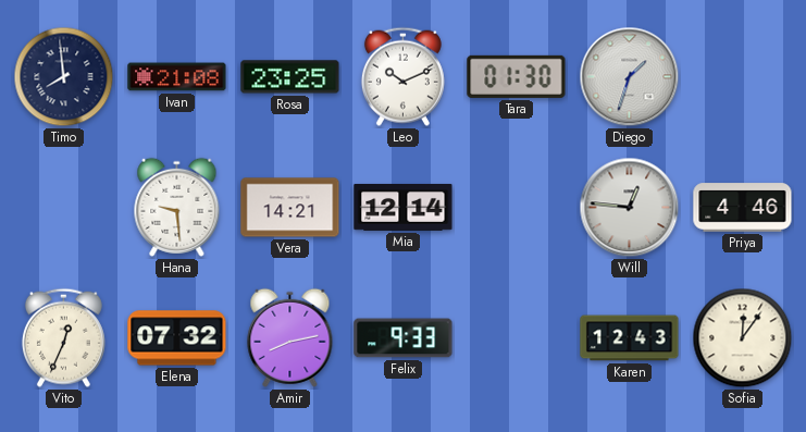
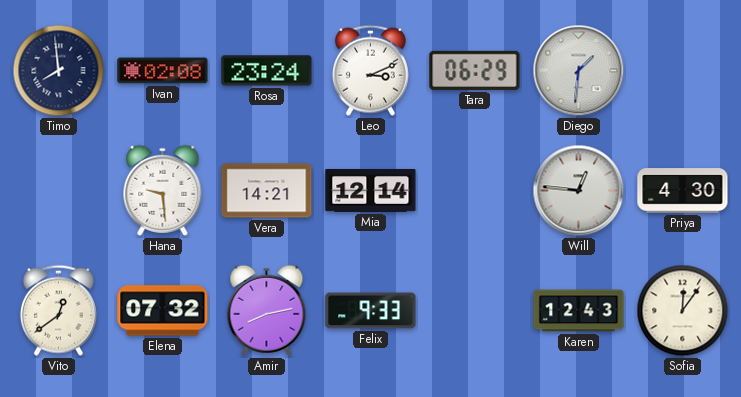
Ivan: 21:08 -> 02:08 (163, 71)
Rosa: 23:25 -> 23:24 (267, 71)
Leo: 10:11 -> 3:11 (370, 70)
Tara: 01:30 -> 06:29 (475, 70)
Diego: 1:33 -> 1:31 (579, 71)
Priya: 4:46 -> 4:30 (683, 191)
Vito: 12:34 -> 12:39 (58, 310)
